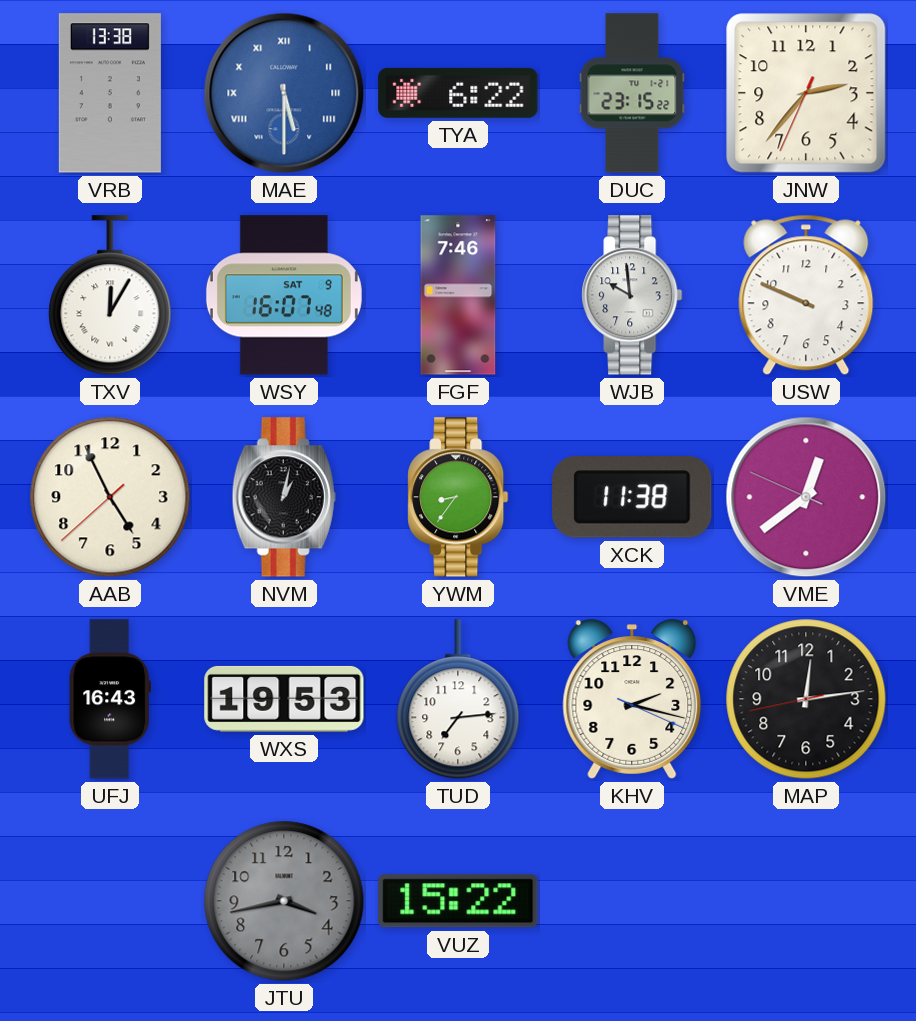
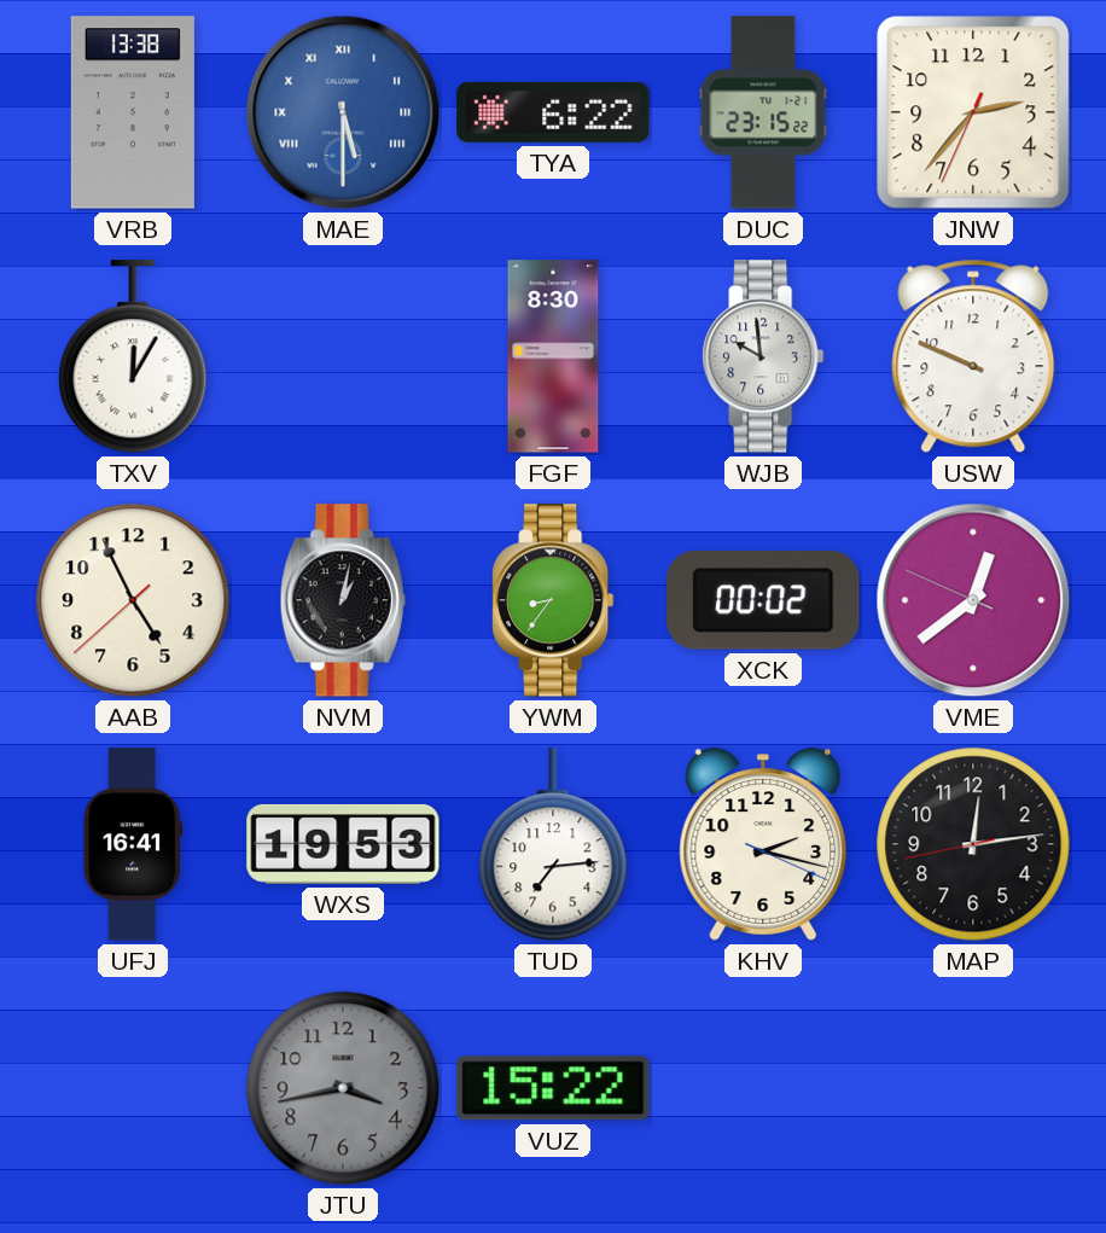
WSY: 16:07 -> none (284, 295)
FGF: 7:46 -> 8:30 (553, 356)
XCK: 11:38 -> 00:02 (763, 600)
UFJ: 16:43 -> 16:41 (133, 844)
